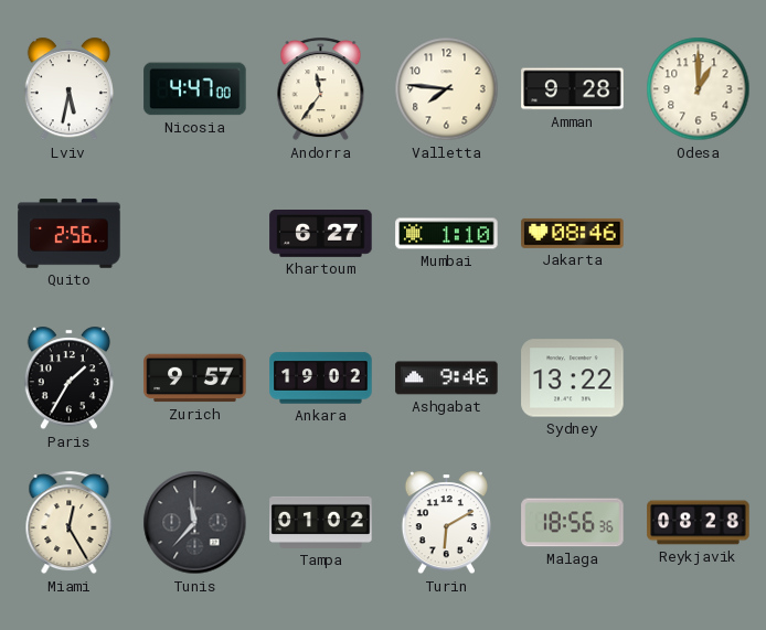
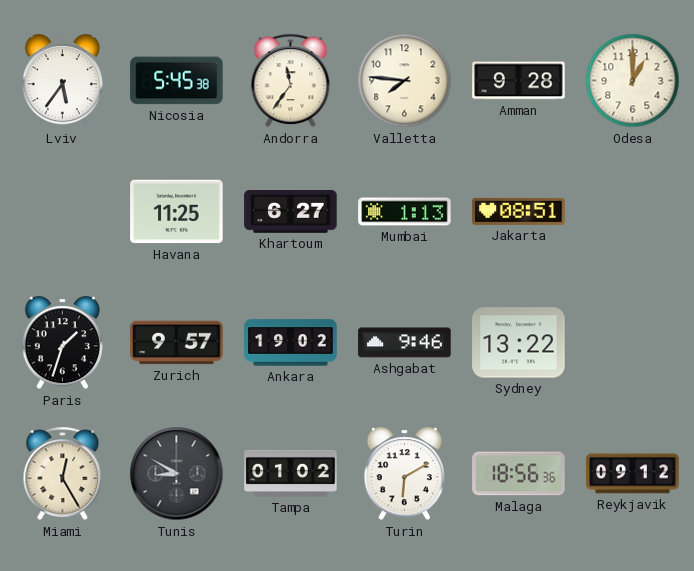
Lviv: 5:32 -> 5:36 (62, 81)
Nicosia: 4:47 -> 5:45 (177, 81)
Quito: 2:56 -> none (70, 234)
Havana: none -> 11:25 (177, 212)
Mumbai: 1:10 -> 1:13 (405, 212)
Jakarta: 08:46 -> 08:51 (519, 211)
Paris: 1:35 -> 1:33 (62, 343)
Tunis: 11:37 -> 8:50 (177, 474)
Reykjavik: 08:28 -> 09:12 (633, 474)
